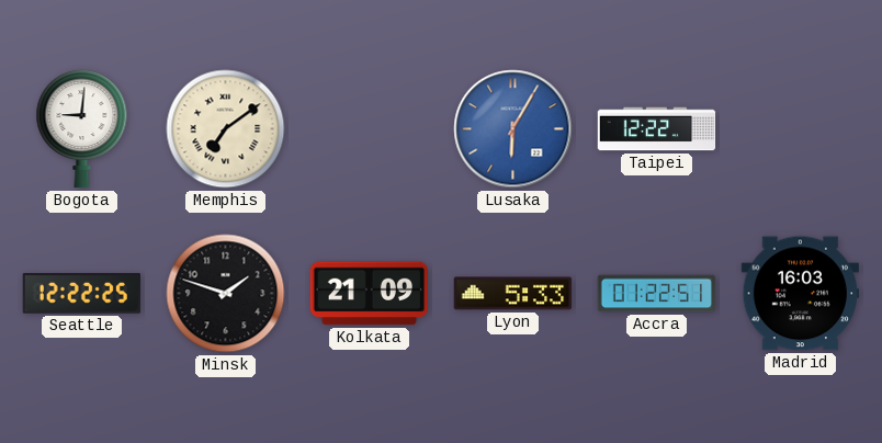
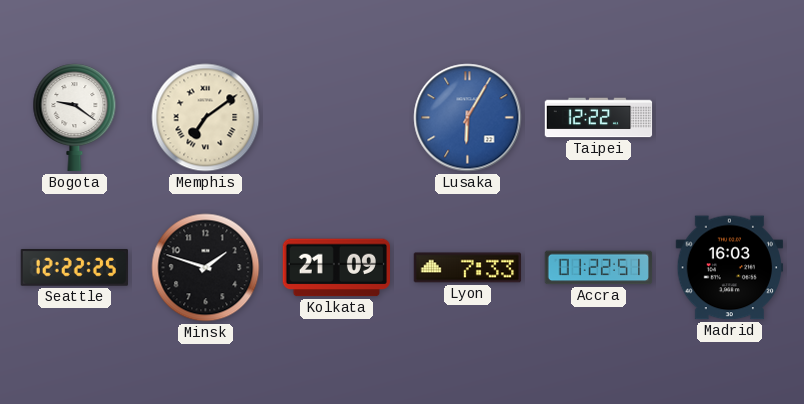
Bogota: 9:01 -> 9:21 (75, 118)
Lyon: 5:33 -> 7:33 (468, 268)
